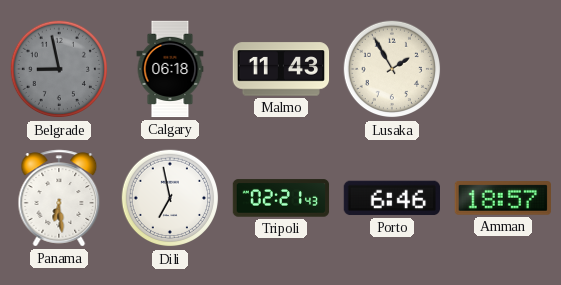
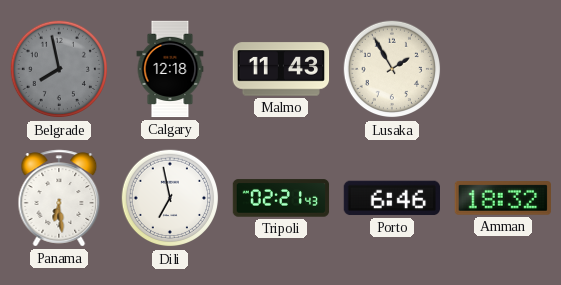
Belgrade: 8:58 -> 7:58 (59, 69)
Calgary: 06:18 -> 12:18 (170, 69)
Amman: 18:57 -> 18:32 (502, 199)
